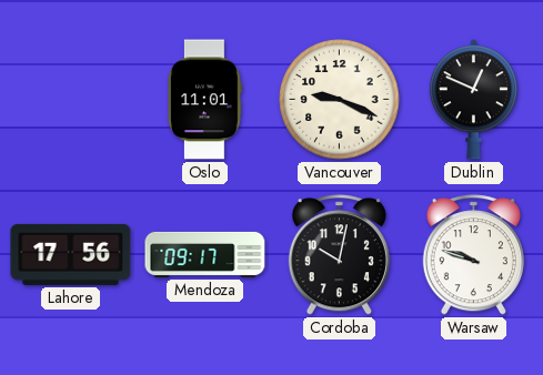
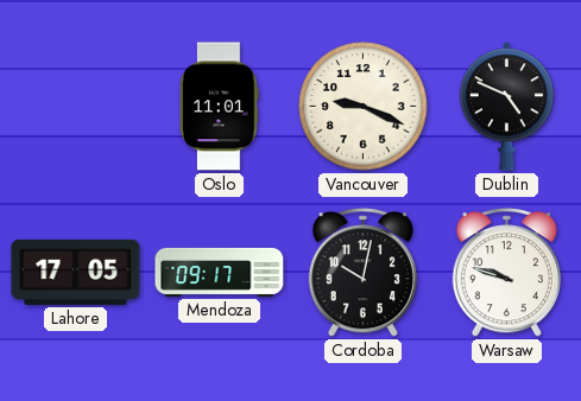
Dublin: 12:49 -> 4:49 (506, 107)
Lahore: 17:56 -> 17:05 (76, 272)
